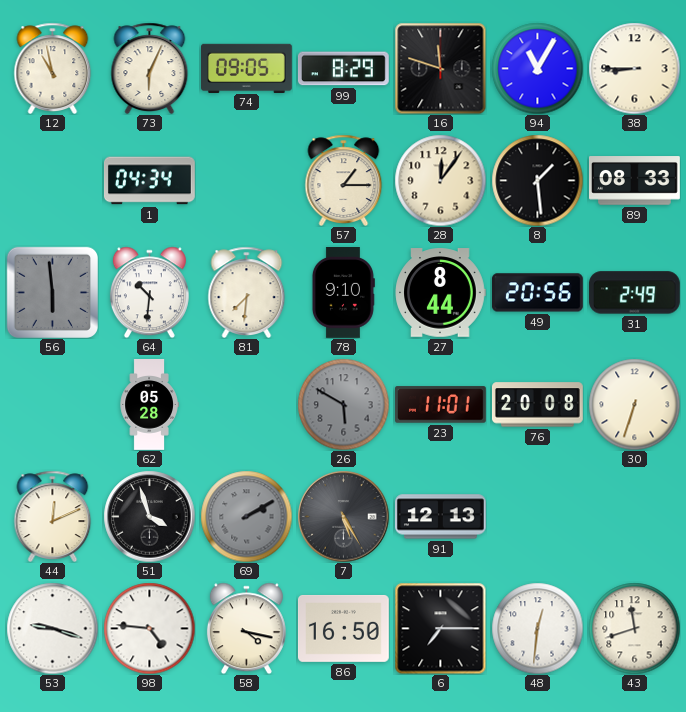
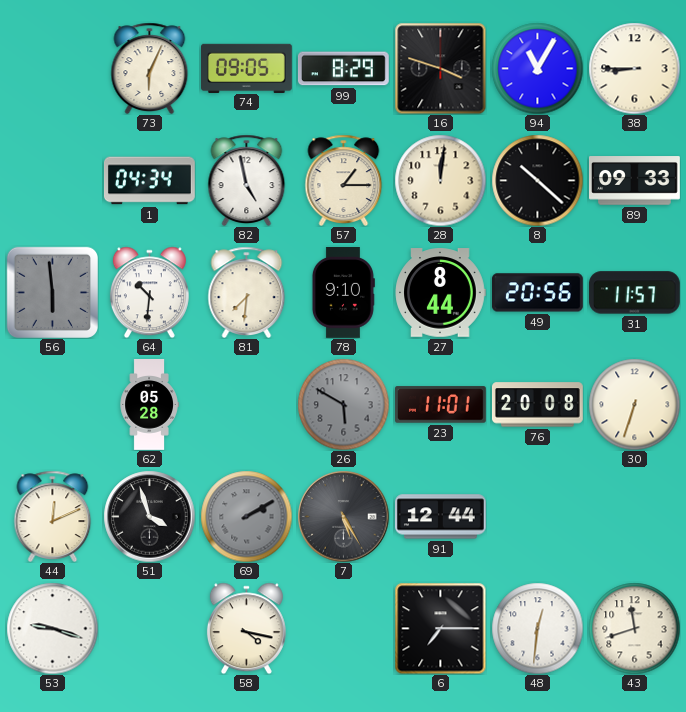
12: 10:58 -> none (53, 68)
16: 11:48 -> 3:48 (440, 68)
82: none -> 4:58 (247, 180)
28: 12:06 -> 12:01 (440, 180)
8: 1:29 -> 10:22 (537, 180)
89: 08:33 -> 09:33 (635, 181)
31: 2:49 -> 11:57 (634, 293)
91: 12:13 -> 12:44 (441, 517)
98: 4:46 -> none (149, 628)
86: 16:50 -> none (344, 628)
